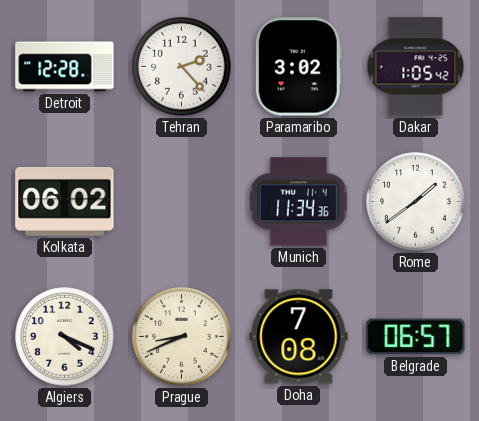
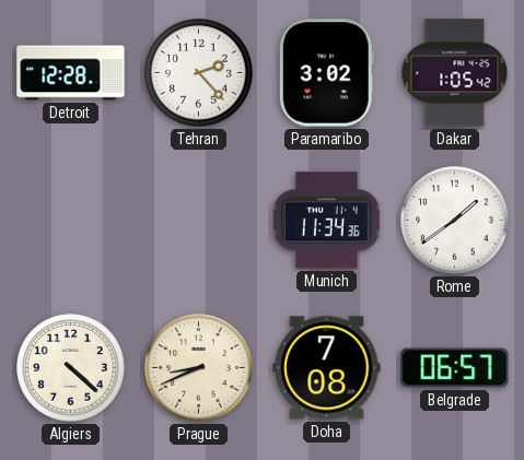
Kolkata: 06:02 -> none (65, 201)
Algiers: 4:19 -> 4:22 (71, 368)
